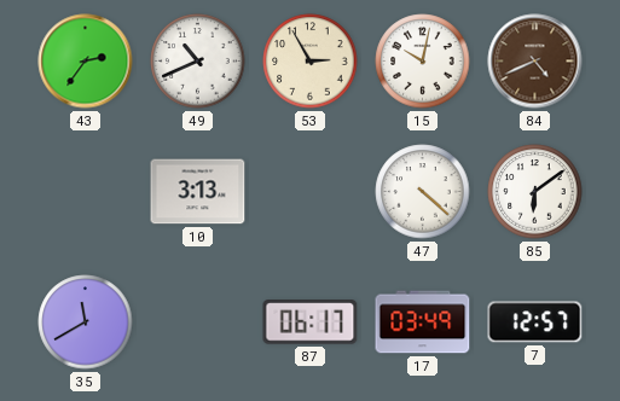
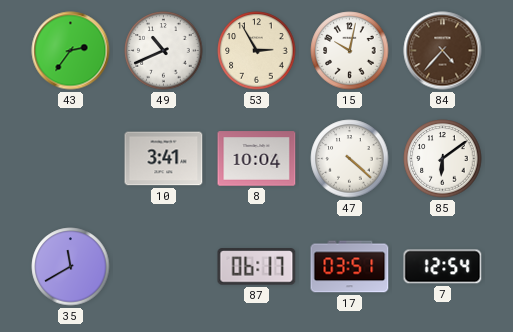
84: 4:41 -> 4:37 (443, 51)
10: 3:13 -> 3:41 (164, 159)
8: none -> 10:04 (257, 159)
17: 03:49 -> 03:51 (350, 267)
7: 12:57 -> 12:54 (443, 267)
